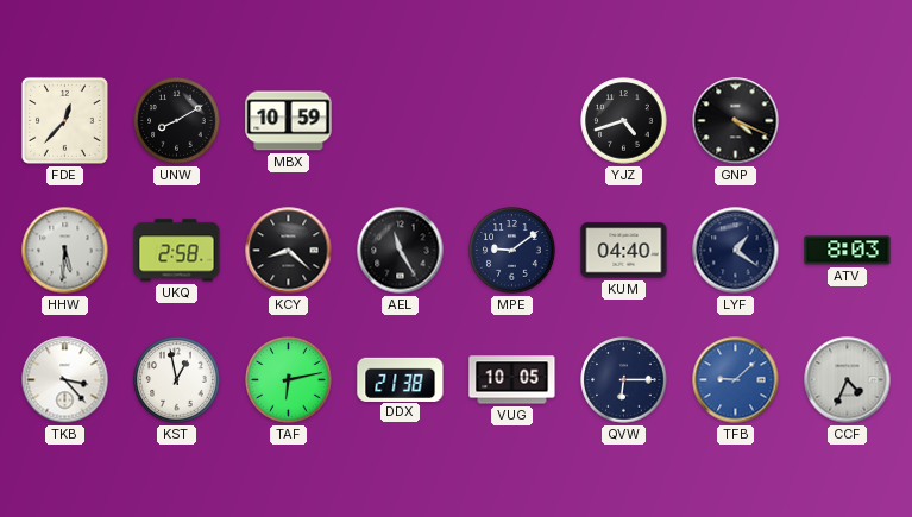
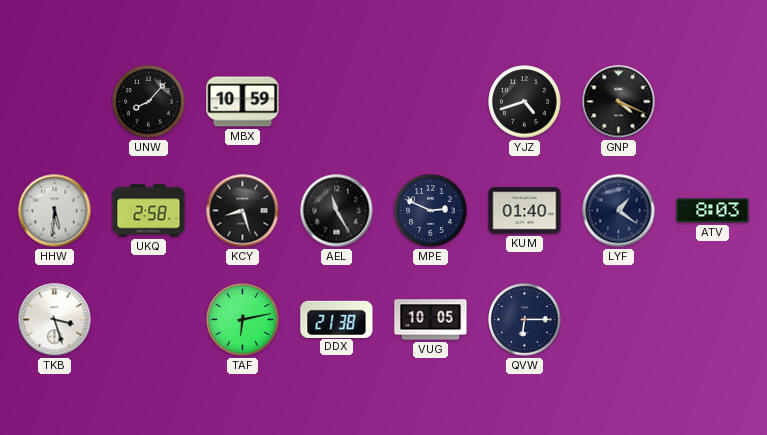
FDE: 12:37 -> none (65, 121)
UNW: 8:10 -> 8:07 (149, 102)
KCY: 8:22 -> 8:27 (243, 211)
MPE: 9:09 -> 2:49 (431, 211)
KUM: 04:40 -> 01:40 (525, 211)
TKB: 3:23 -> 3:27 (55, 320)
KST: 12:58 -> none (177, 380)
TFB: 9:08 -> none (736, 380)
CCF: 4:34 -> none (848, 380)
